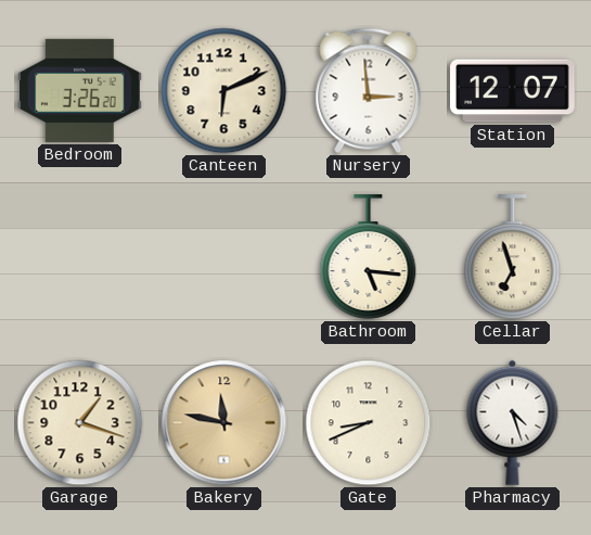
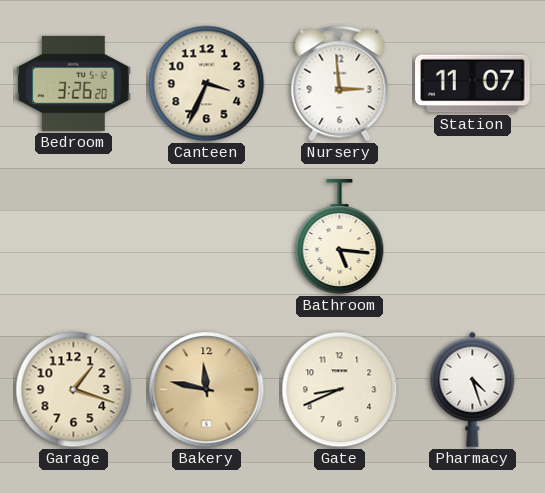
Canteen: 6:11 -> 3:34 (207, 84)
Station: 12:07 -> 11:07 (473, 84)
Cellar: 6:57 -> none (513, 257)
